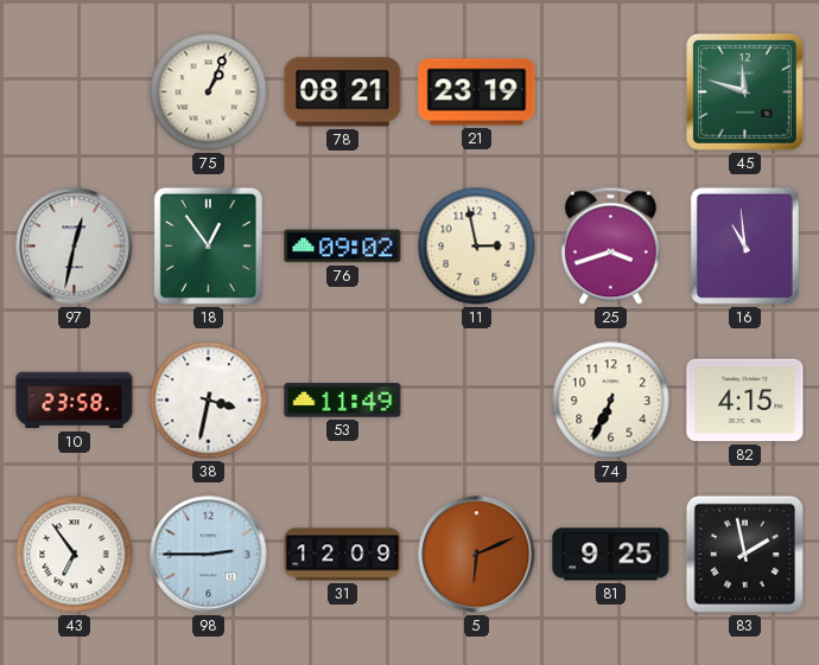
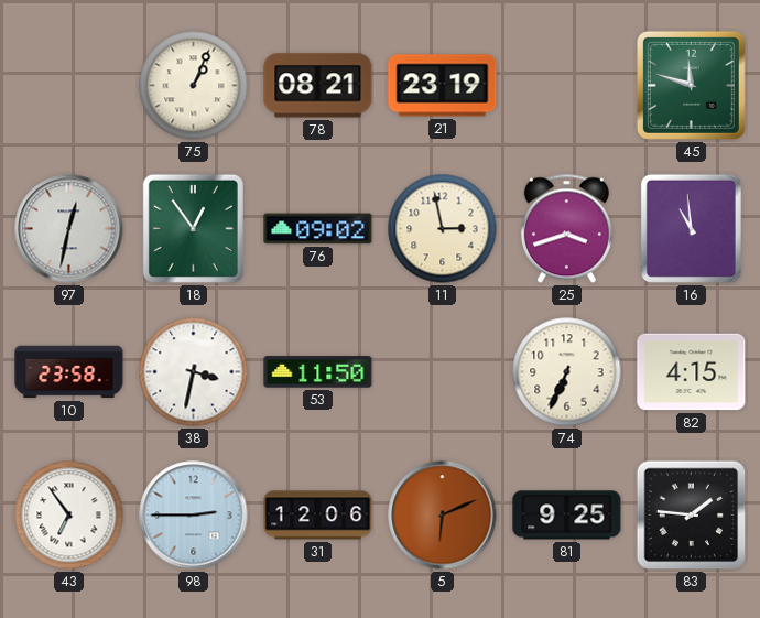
53: 11:49 -> 11:50 (318, 372)
31: 12:09 -> 12:06 (318, 516)
83: 1:58 -> 1:46 (692, 516)
